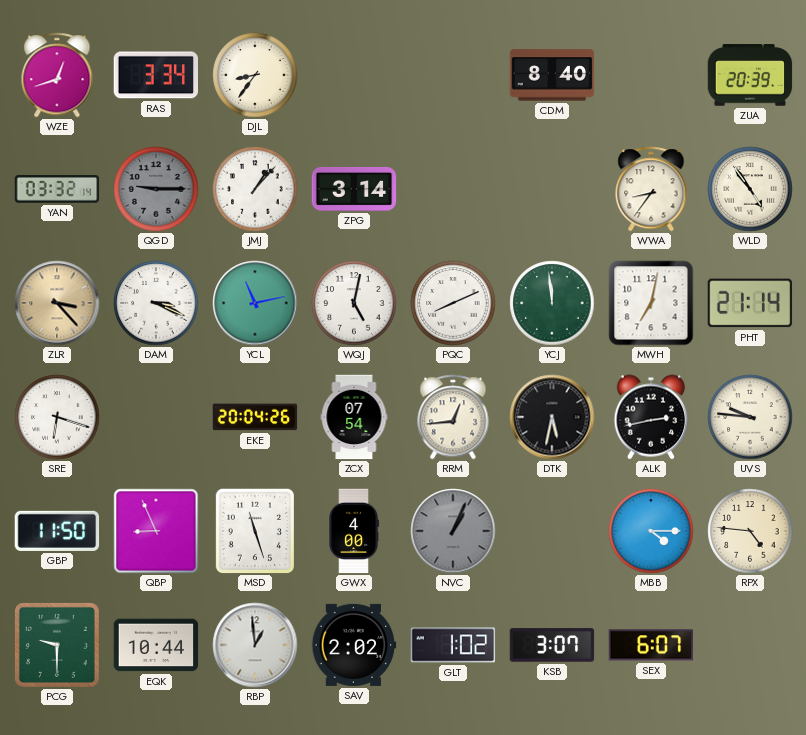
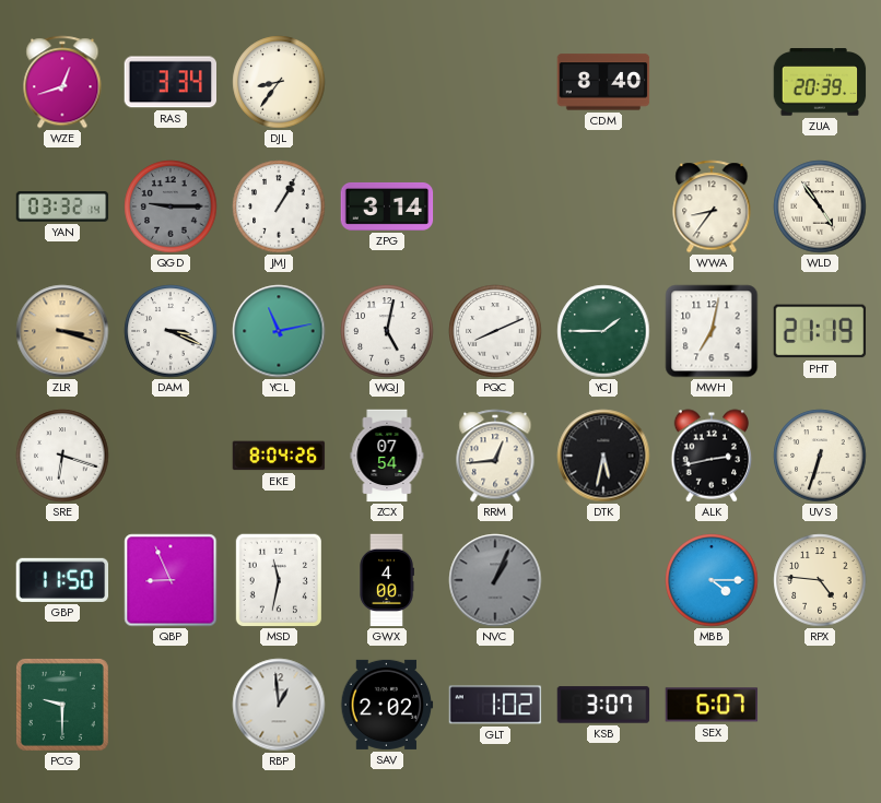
JMJ: 1:07 -> 1:05 (279, 206)
ZLR: 3:23 -> 3:18 (62, 331)
YCJ: 11:59 -> 1:45 (603, 331)
PHT: 21:14 -> 21:19 (820, 331)
EKE: 20:04 -> 8:04 (279, 456)
UVS: 9:46 -> 6:33 (820, 456)
MSD: 11:27 -> 11:32 (278, 579)
EQK: 10:44 -> none (156, 645)
